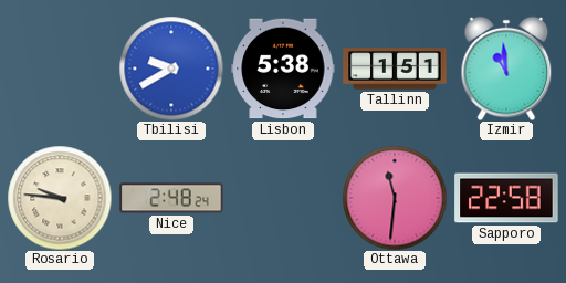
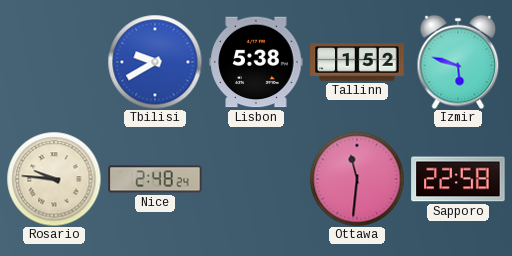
Tallinn: 1:51 -> 1:52 (357, 62)
Izmir: 10:59 -> 5:48 (458, 62)
